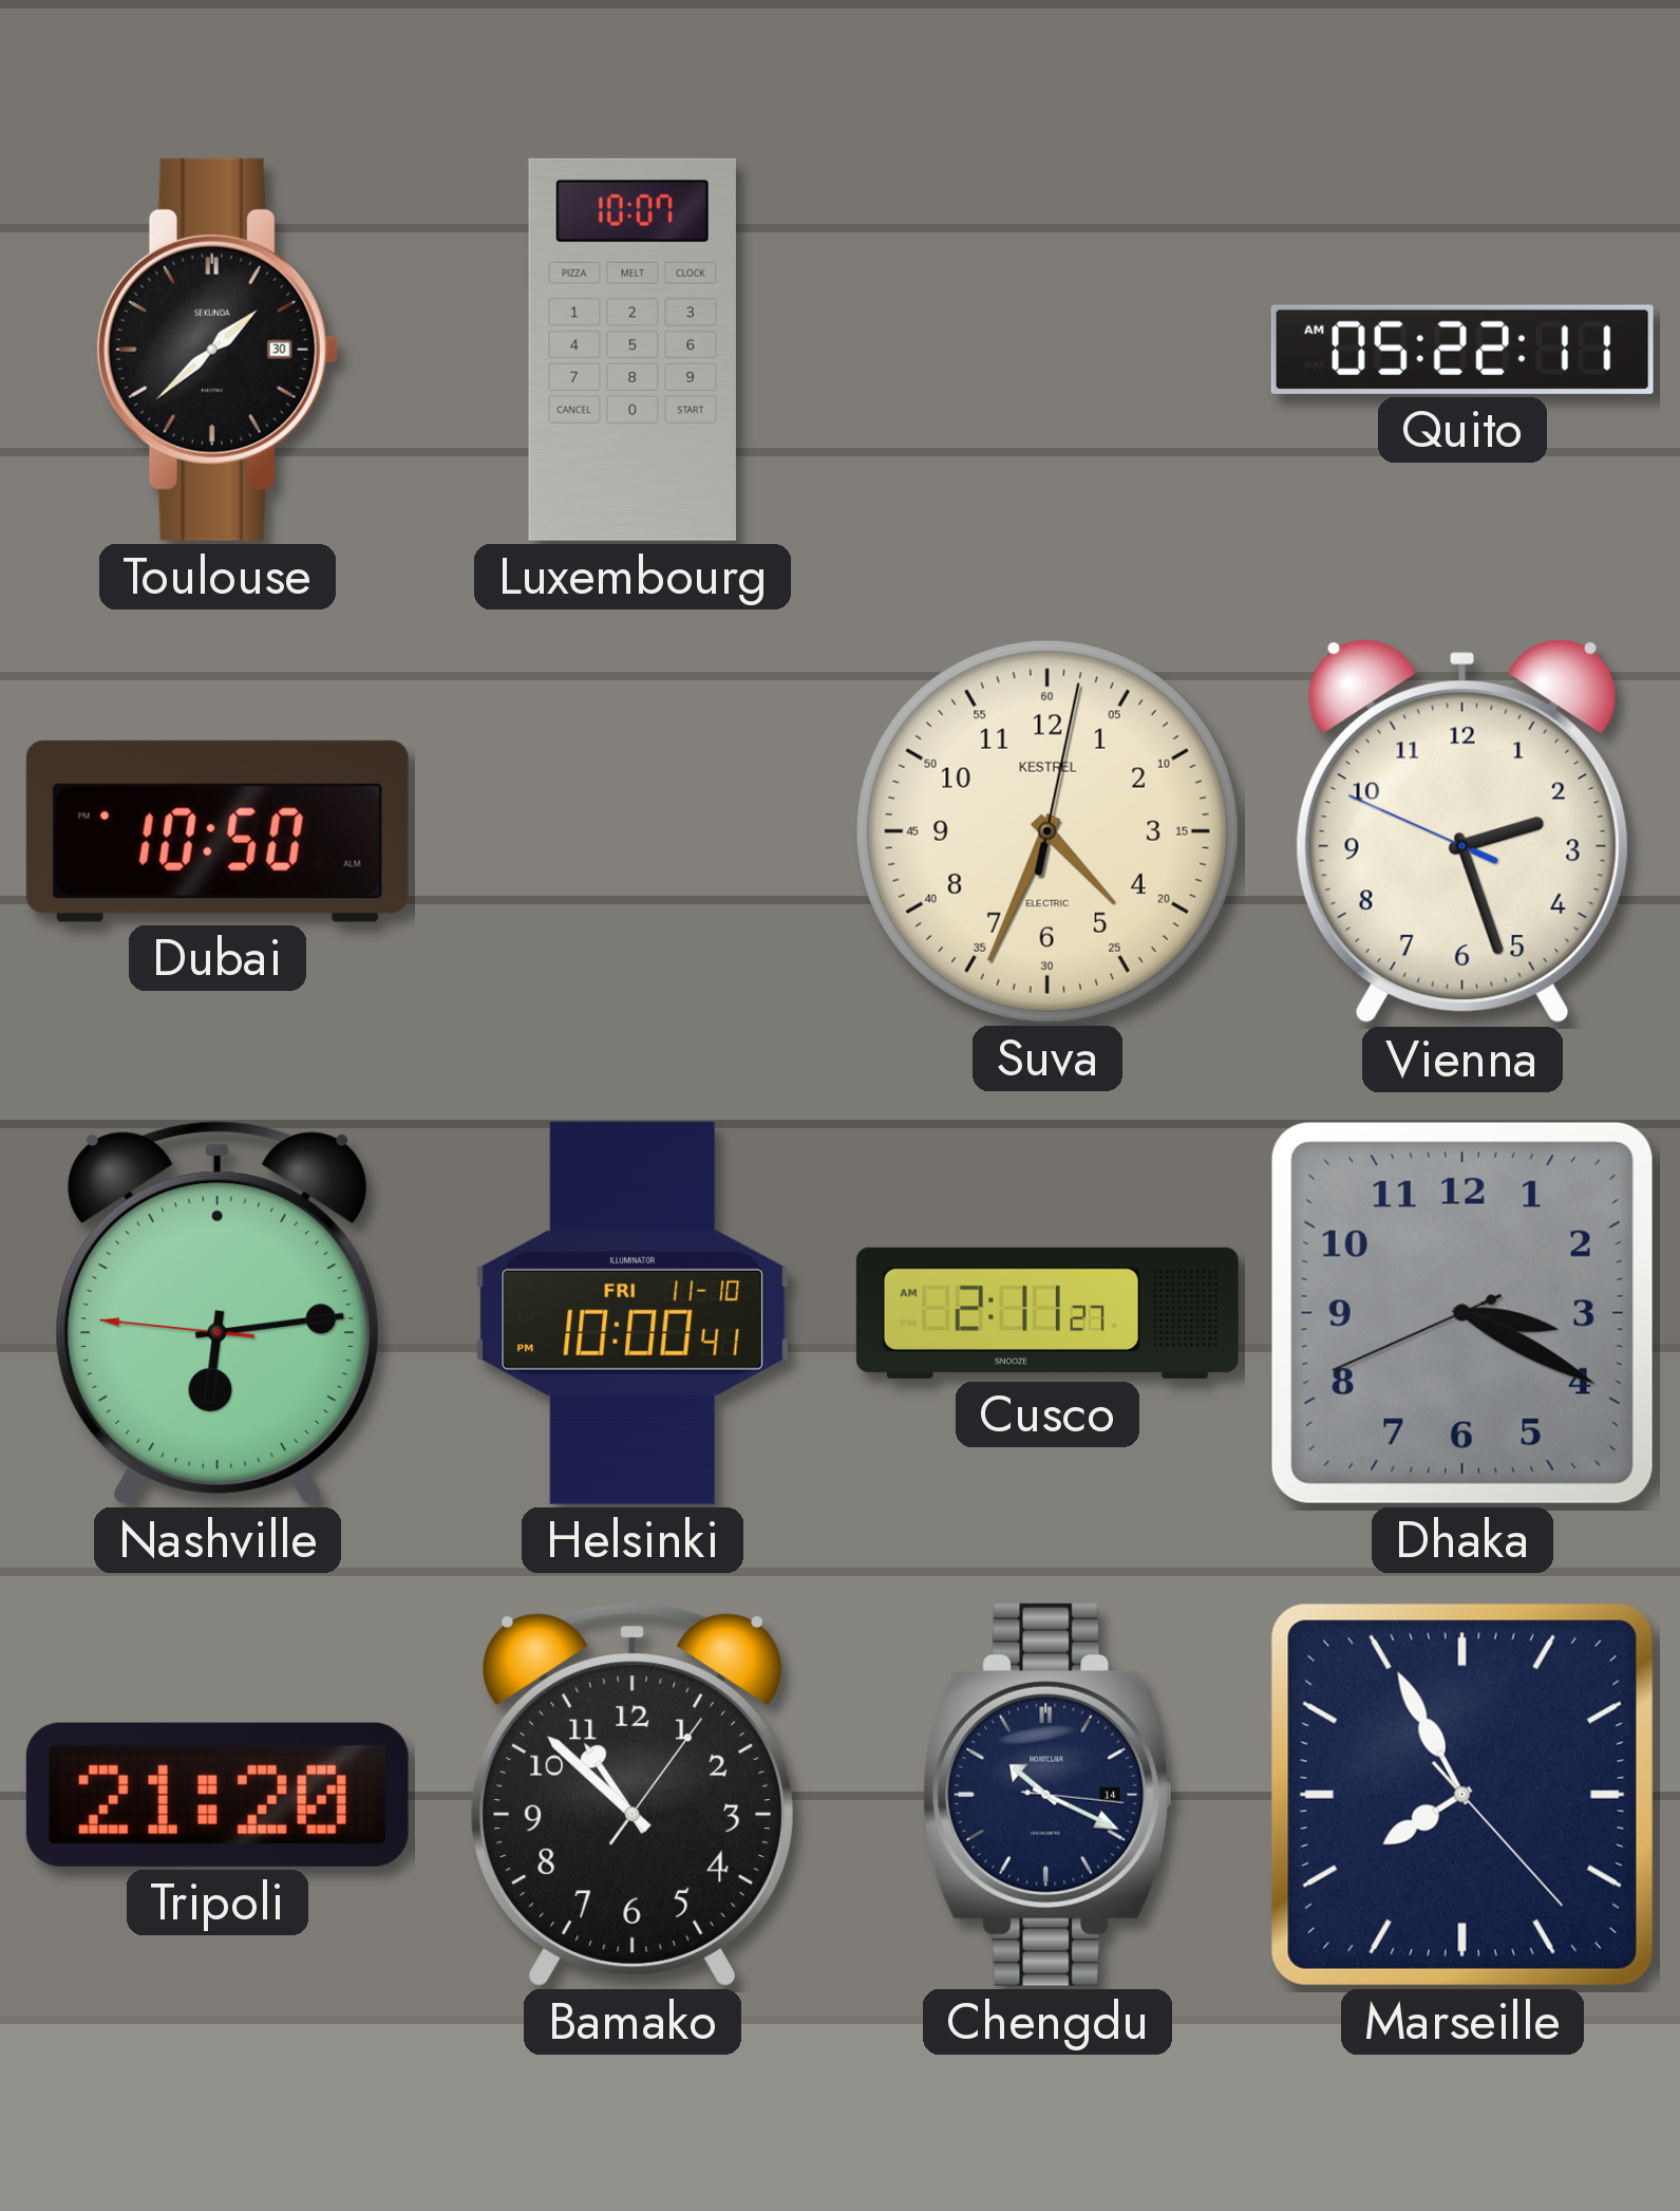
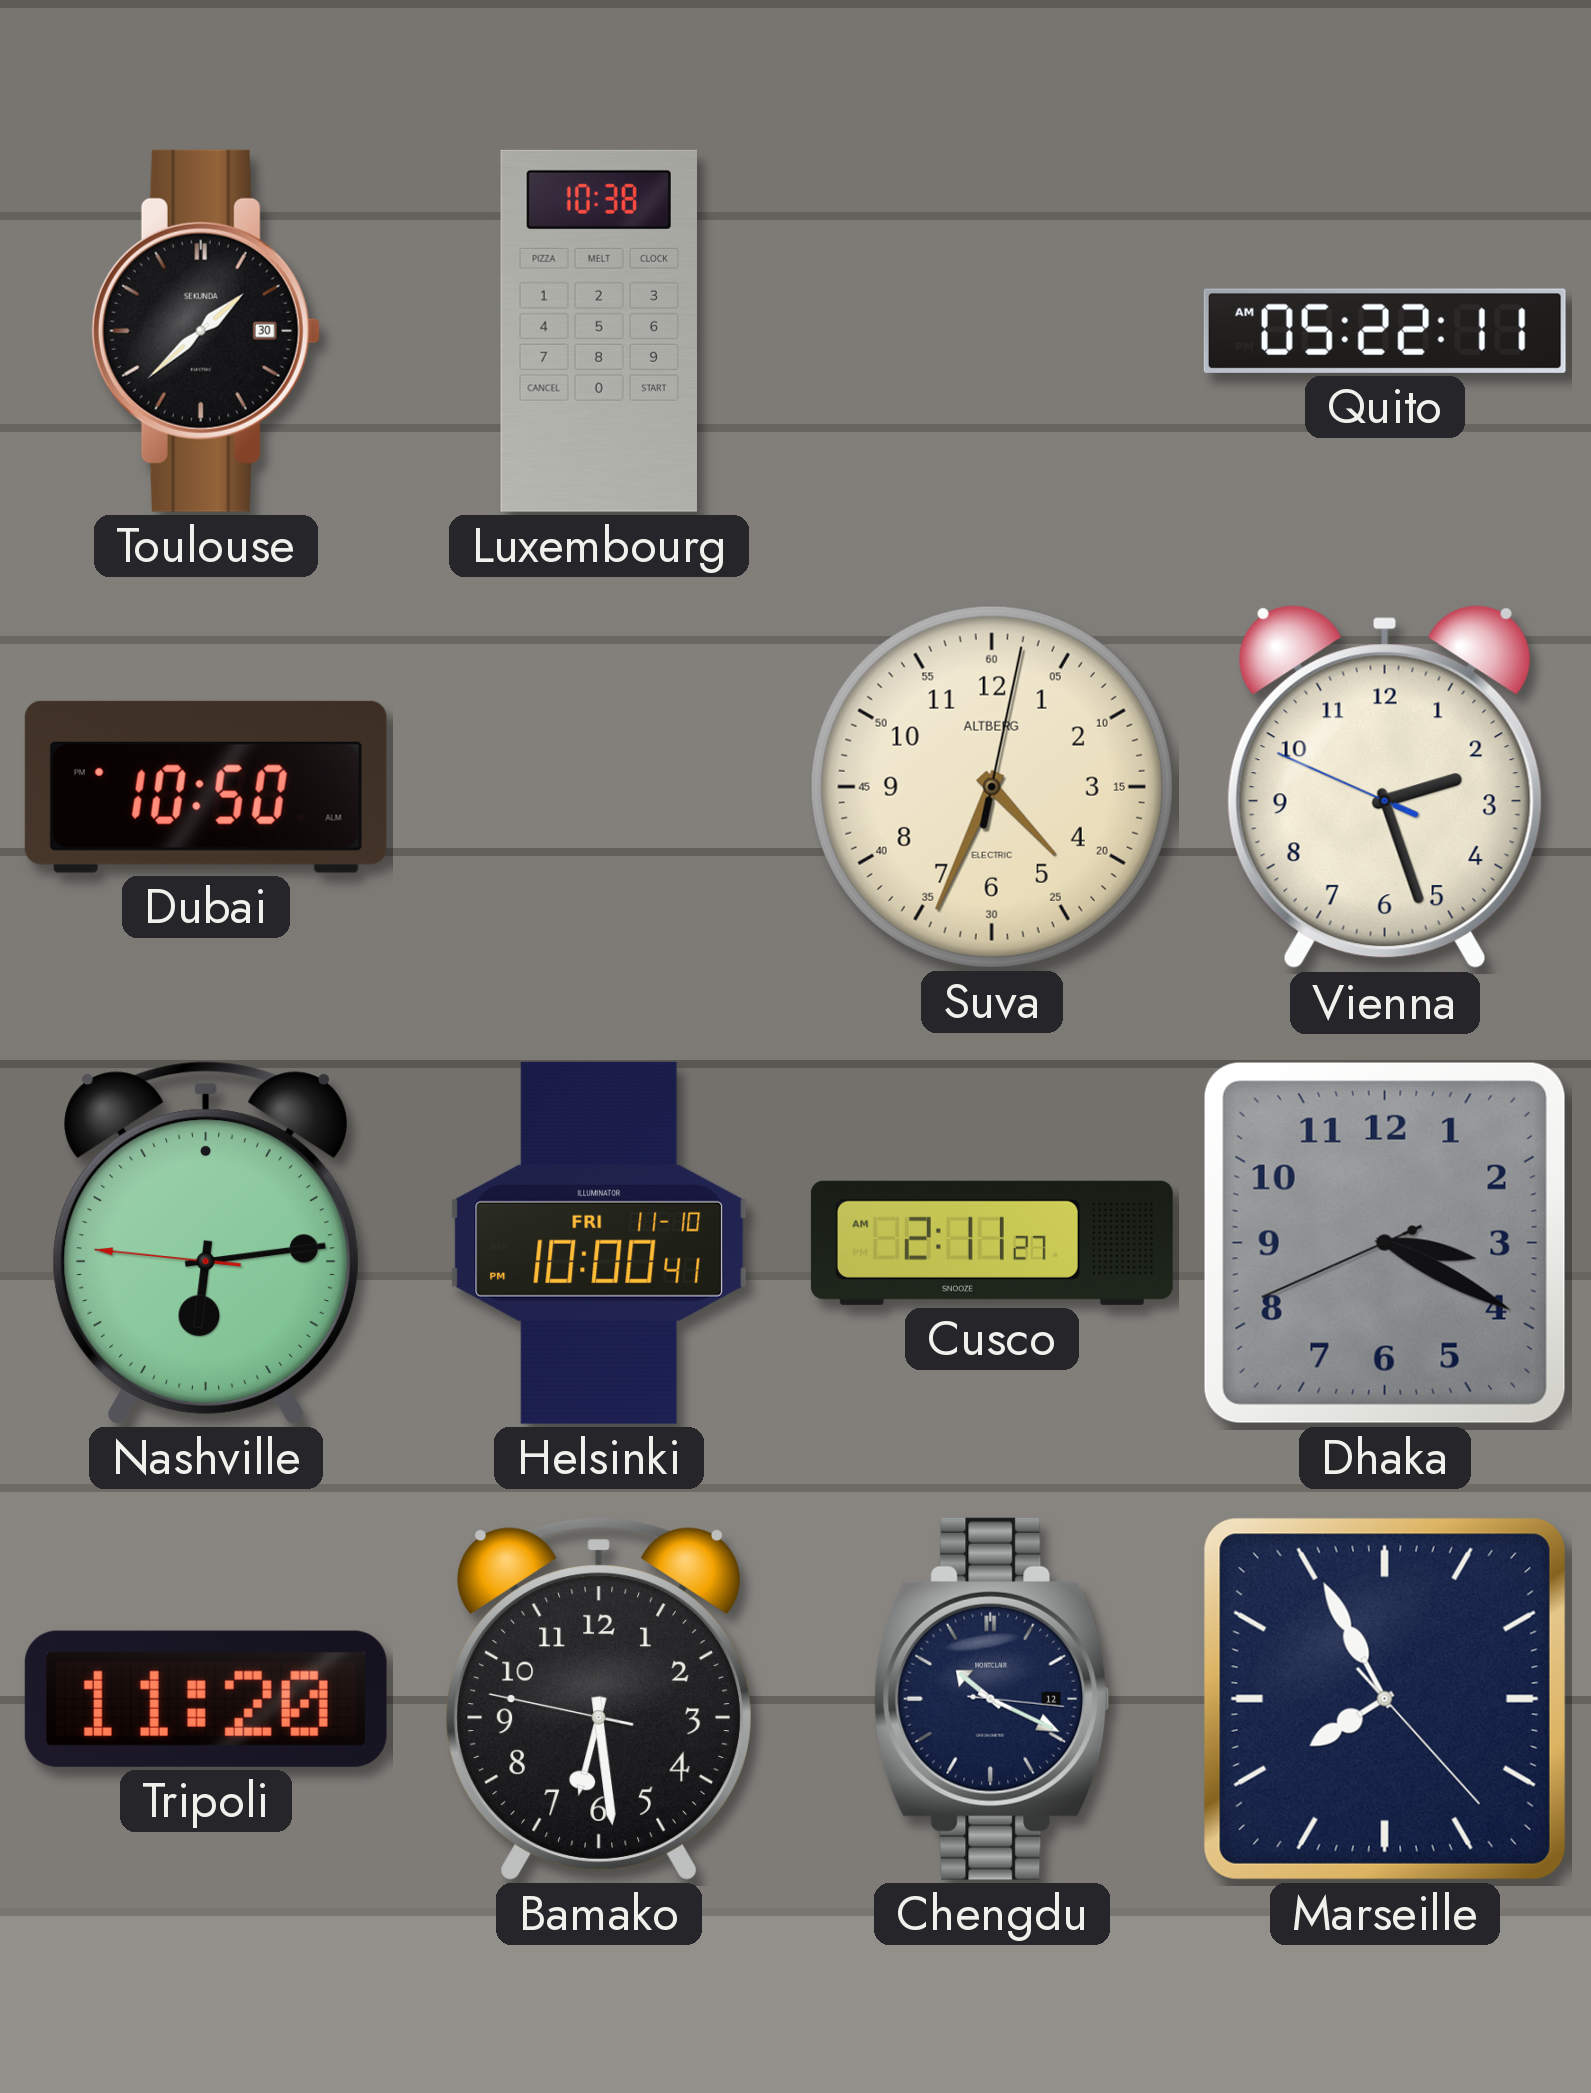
Luxembourg: 10:07 -> 10:38 (599, 331)
Suva brand: KESTREL -> ALTBERG (992, 787)
Tripoli: 21:20 -> 11:20 (206, 1699)
Bamako: 10:52 -> 6:28 (599, 1699)
Chengdu date: 14 -> 12 (992, 1699)
